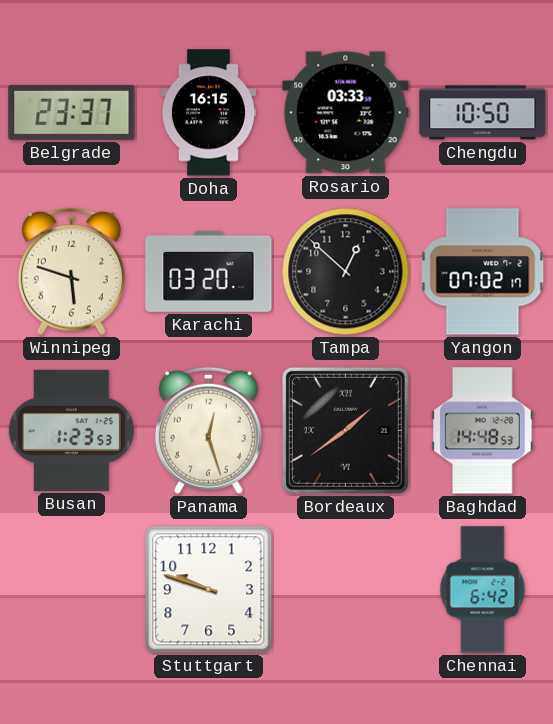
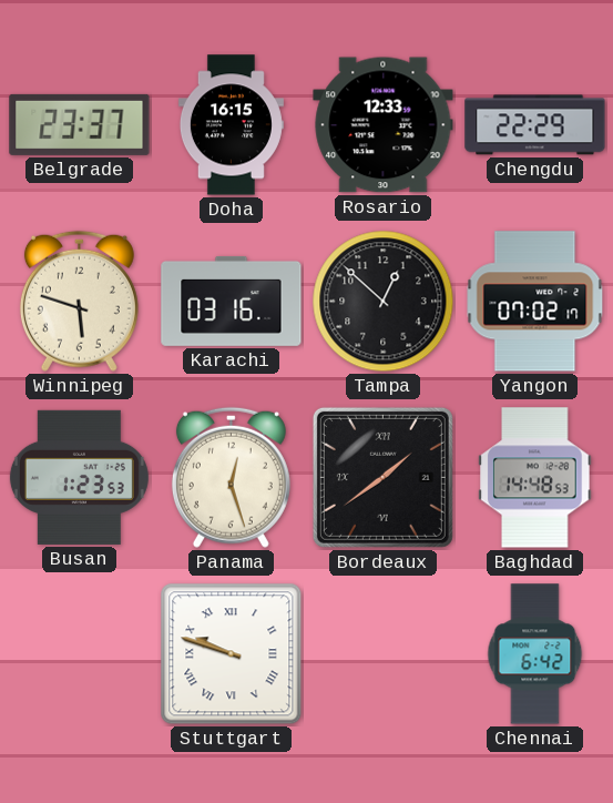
Rosario: 03:33 -> 12:33 (384, 125)
Chengdu: 10:50 -> 22:29 (535, 125)
Karachi: 03:20 -> 03:16 (232, 301)
Stuttgart numerals: Arabic -> Roman (232, 654)
